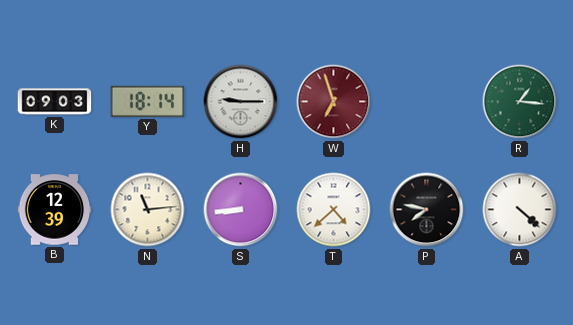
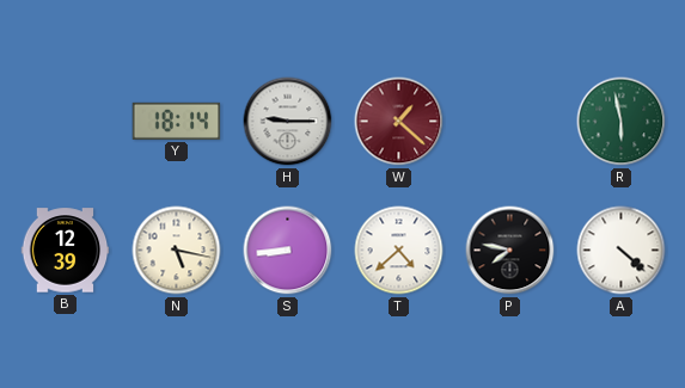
K: 09:03 -> none (55, 102)
W: 6:57 -> 1:22 (399, 122)
R: 1:16 -> 5:58 (622, 122)
N: 11:14 -> 5:17 (177, 251)
